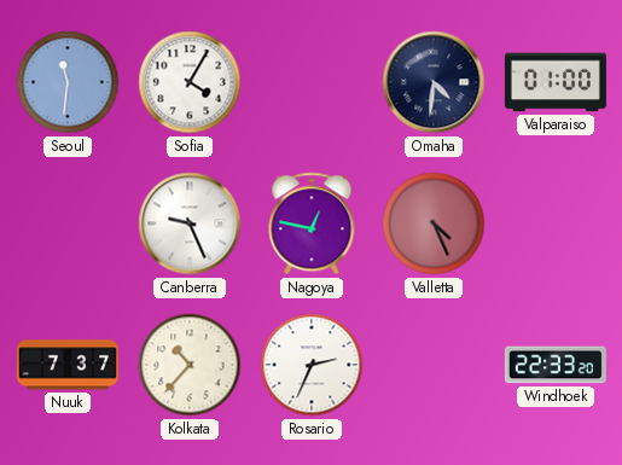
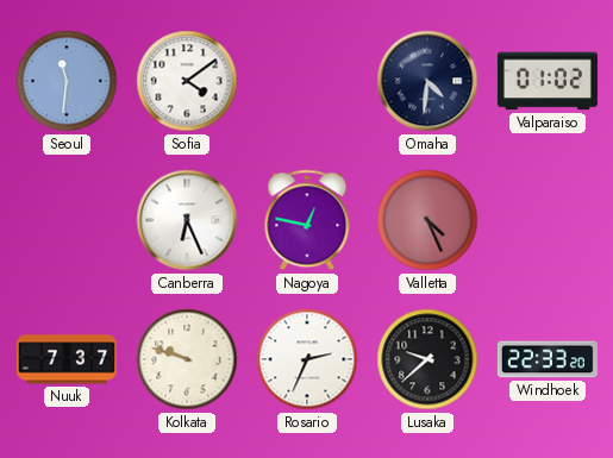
Sofia: 4:05 -> 4:09 (187, 81)
Valparaiso: 01:00 -> 01:02 (548, 81)
Canberra: 9:26 -> 6:26 (187, 220)
Kolkata: 10:37 -> 9:48 (187, 359)
Lusaka: none -> 9:38 (427, 359)
